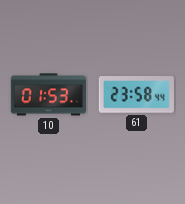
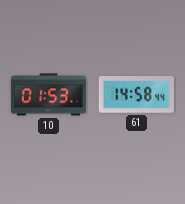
61: 23:58 -> 14:58 (136, 95)
